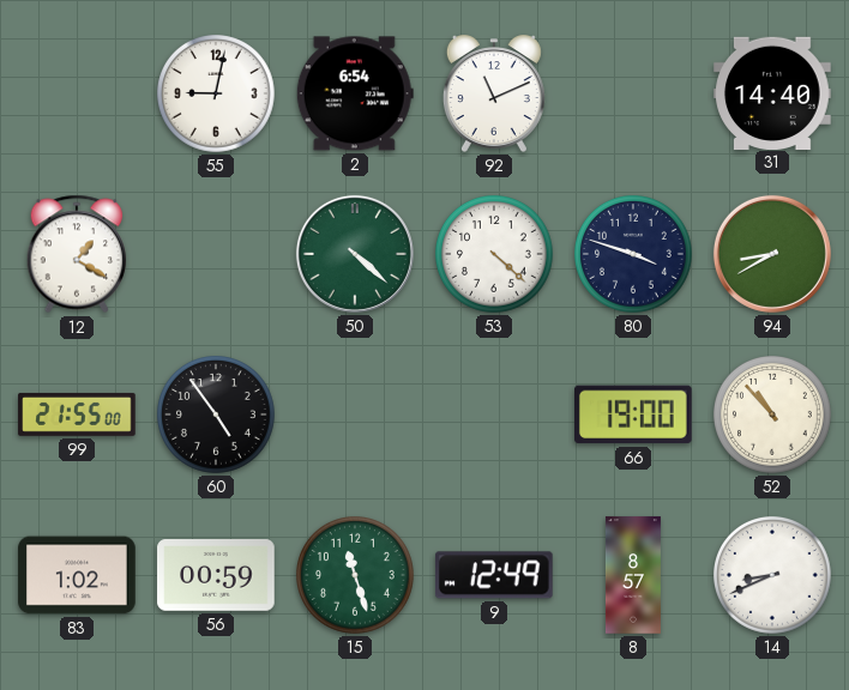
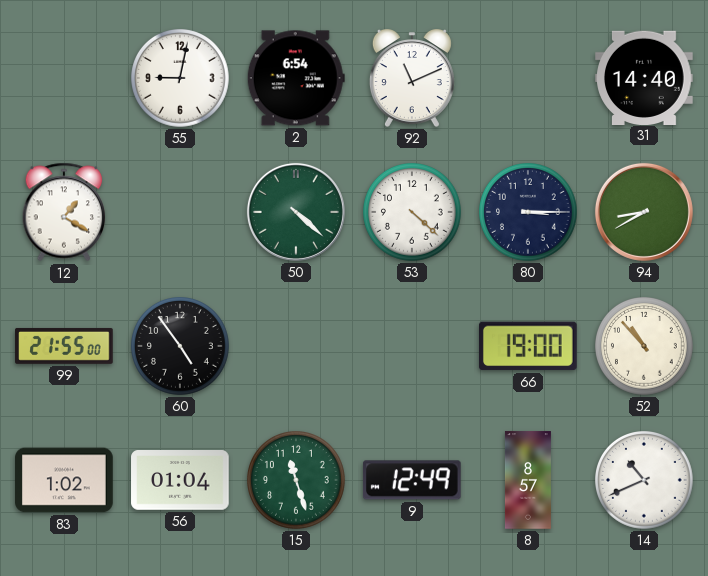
80: 3:48 -> 3:15 (529, 213)
56: 00:59 -> 01:04 (180, 481)
14: 8:41 -> 10:41 (645, 481)
